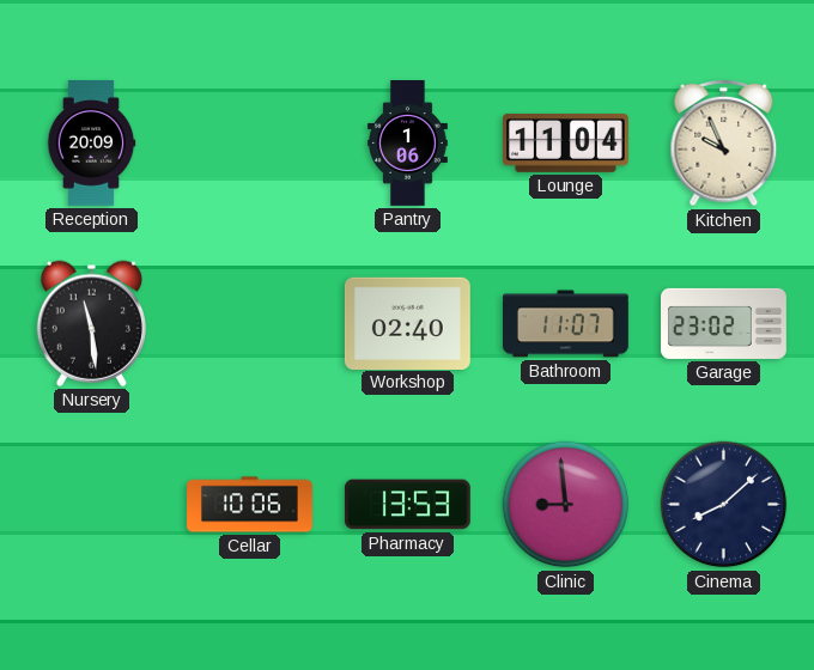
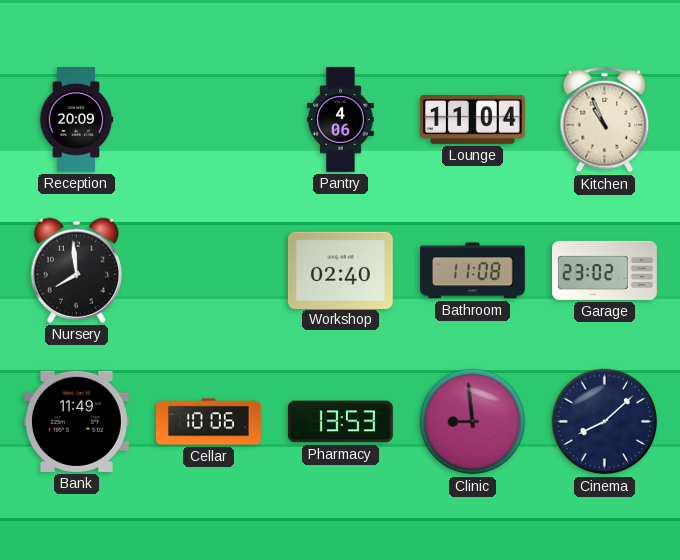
Pantry: 1:06 -> 4:06 (341, 120)
Kitchen: 9:56 -> 10:56 (605, 120)
Nursery: 11:29 -> 7:59 (76, 270)
Bathroom: 11:07 -> 11:08 (472, 271)
Bank: none -> 11:49 (76, 421)
